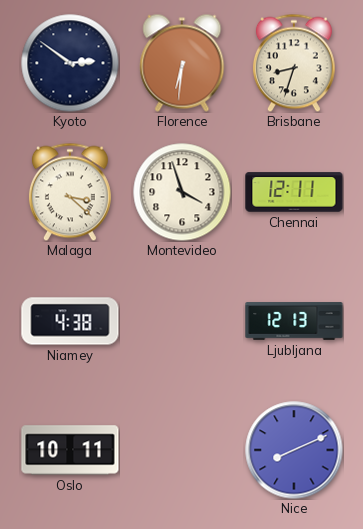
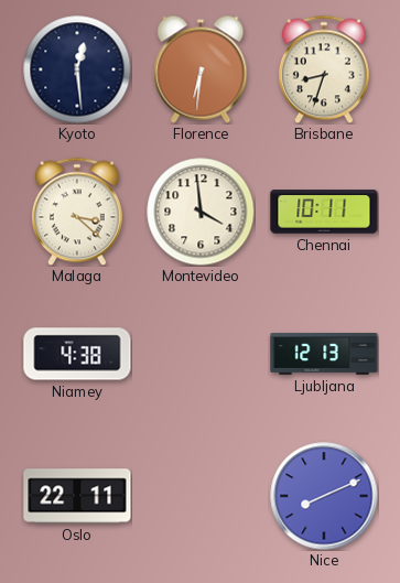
Kyoto: 2:51 -> 12:29 (77, 69)
Montevideo: 3:57 -> 3:59 (201, 212)
Chennai: 12:11 -> 10:11 (324, 212)
Oslo: 10:11 -> 22:11 (77, 496)
